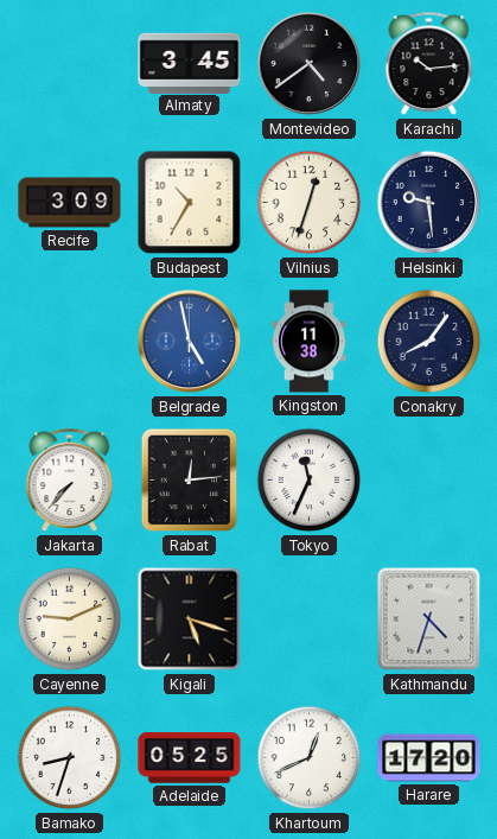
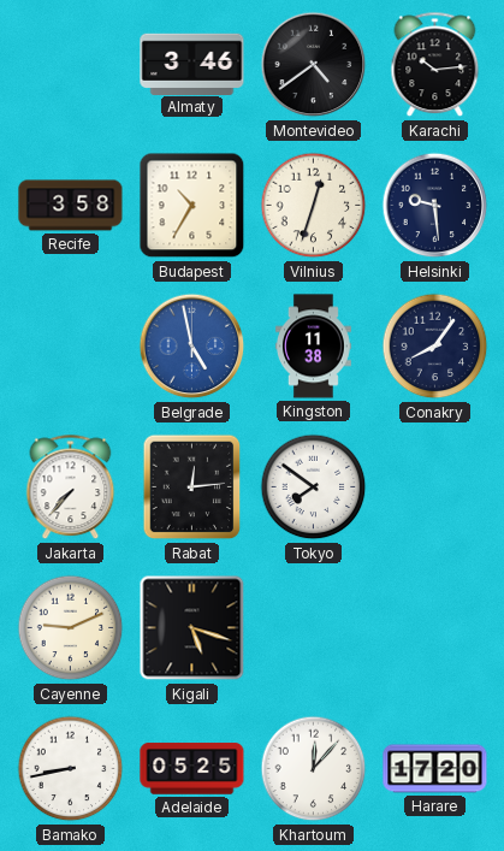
Almaty: 3:45 -> 3:46 (192, 64)
Recife: 3:09 -> 3:58 (71, 206)
Tokyo: 11:34 -> 7:51 (314, 487)
Kathmandu: 4:33 -> none (429, 619)
Bamako: 8:33 -> 8:43 (71, 769)
Khartoum: 12:41 -> 12:07 (314, 769)
